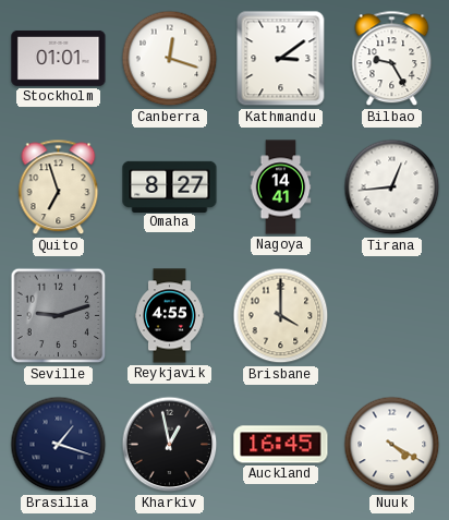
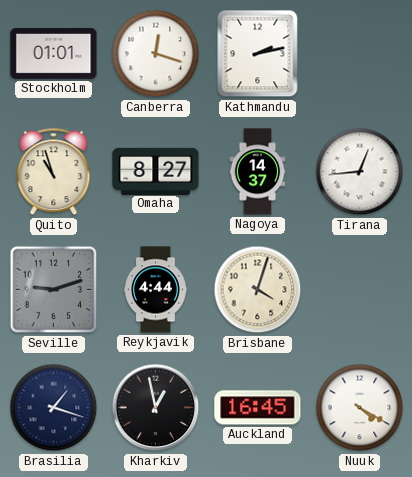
Kathmandu: 3:09 -> 2:13 (258, 54)
Bilbao: 9:25 -> none (392, 59)
Quito: 6:57 -> 10:57 (54, 172)
Nagoya: 14:41 -> 14:37 (258, 172)
Reykjavik: 4:55 -> 4:44 (155, 290)
Brisbane: 4:00 -> 4:03 (258, 290)
